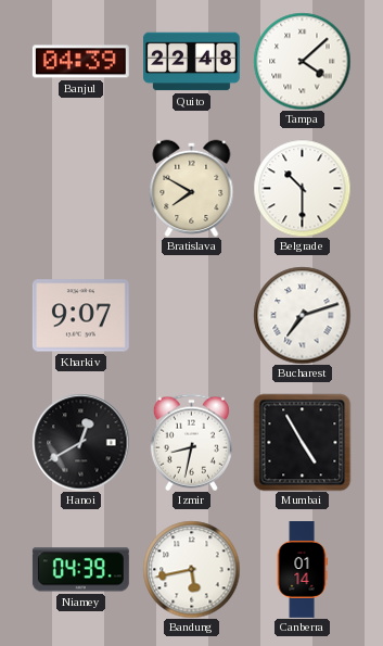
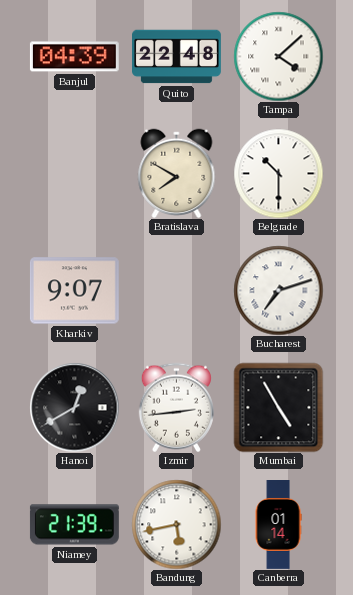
Izmir: 8:32 -> 2:44 (176, 407)
Niamey: 04:39 -> 21:39 (74, 525)
